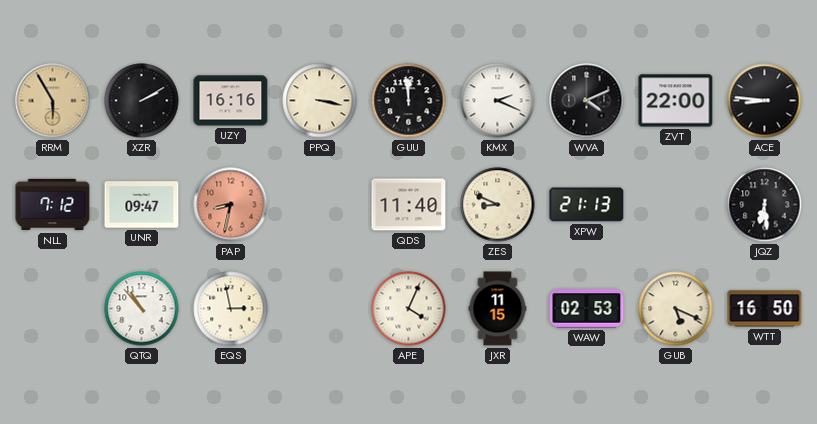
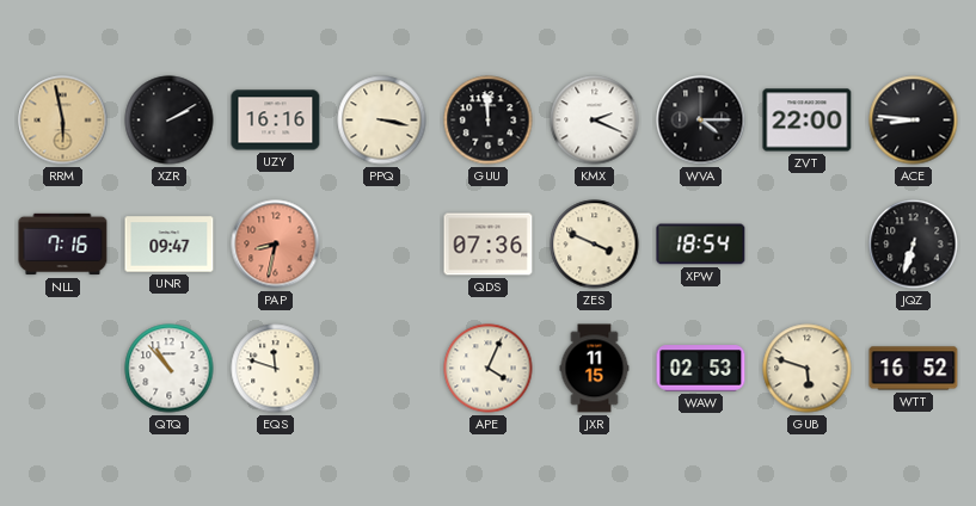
RRM: 5:55 -> 5:58 (63, 121)
WVA: 4:11 -> 4:15 (701, 121)
NLL: 7:12 -> 7:16 (63, 245)
QDS: 11:40 -> 07:36 (489, 245)
ZES: 8:49 -> 3:49 (595, 245)
XPW: 21:13 -> 18:54 (701, 245)
JQZ: 6:29 -> 6:33 (914, 245)
EQS: 2:58 -> 11:48 (276, 369)
GUB: 5:19 -> 5:48 (808, 369)
WTT: 16:50 -> 16:52 (914, 369)
